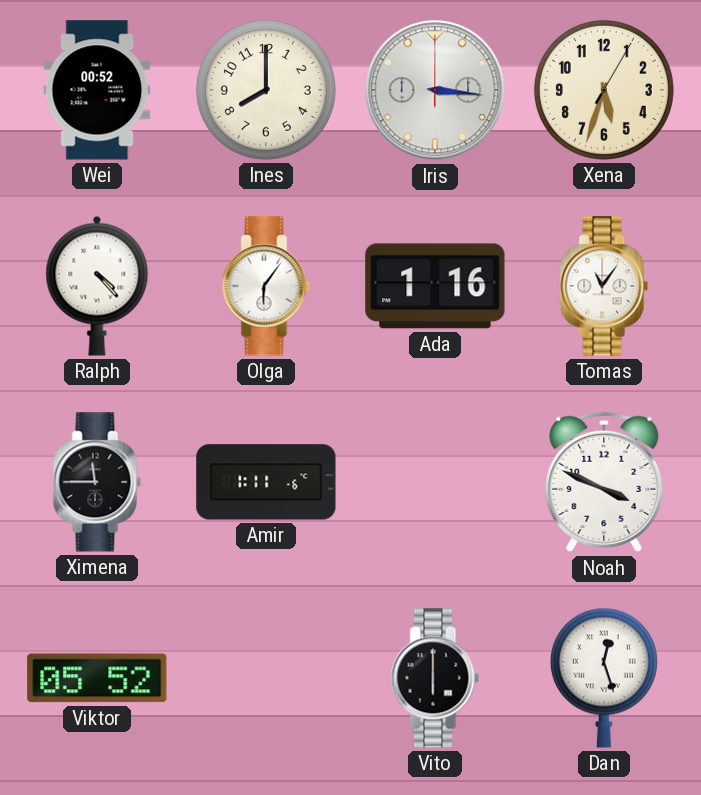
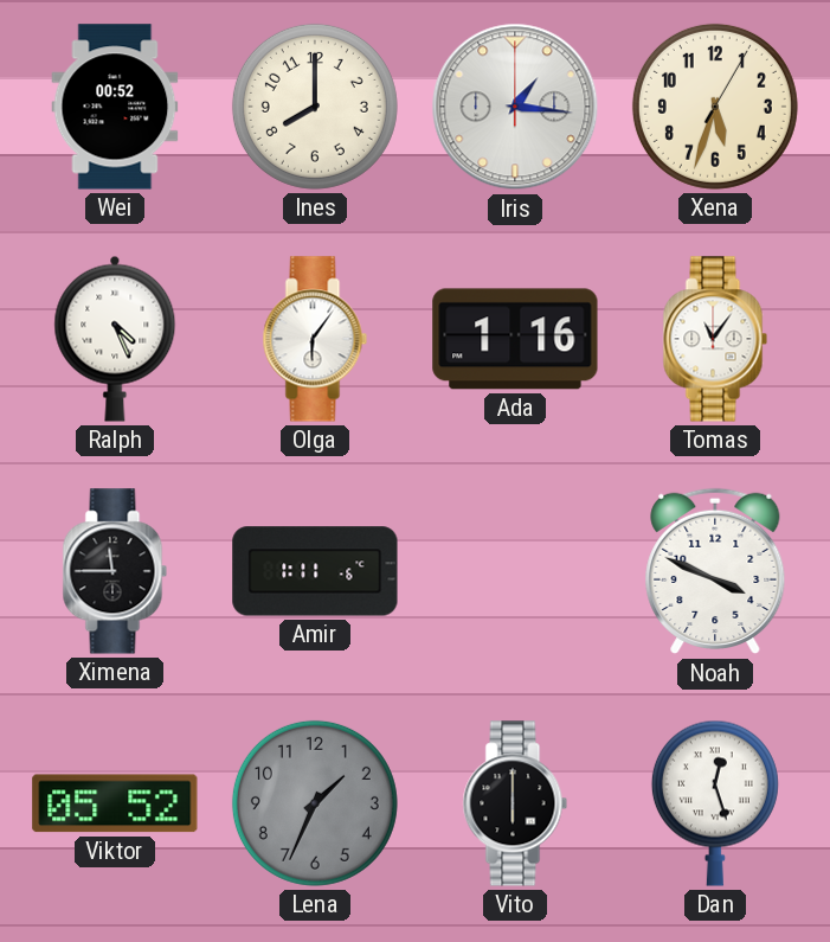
Iris: 3:16 -> 1:16 (515, 107)
Ralph: 4:23 -> 4:26 (115, 339)
Lena: none -> 1:34 (315, 803)
